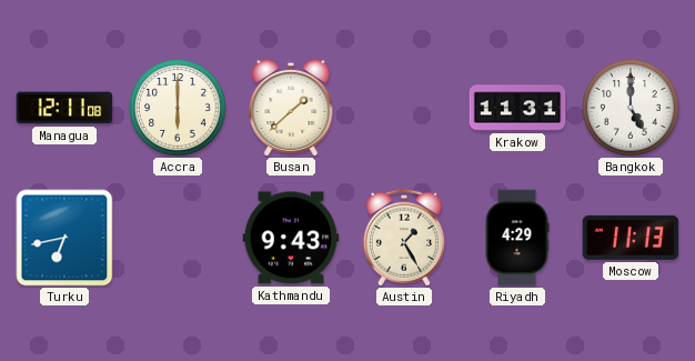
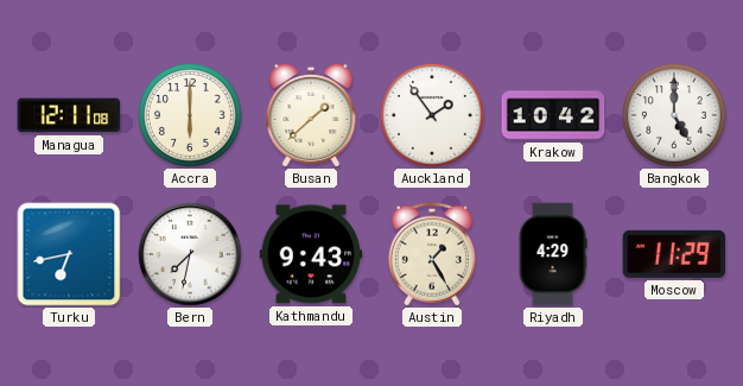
Auckland: none -> 1:54 (433, 116)
Krakow: 11:31 -> 10:42 (553, 115)
Bern: none -> 7:32 (190, 254)
Moscow: 11:13 -> 11:29 (674, 254)
